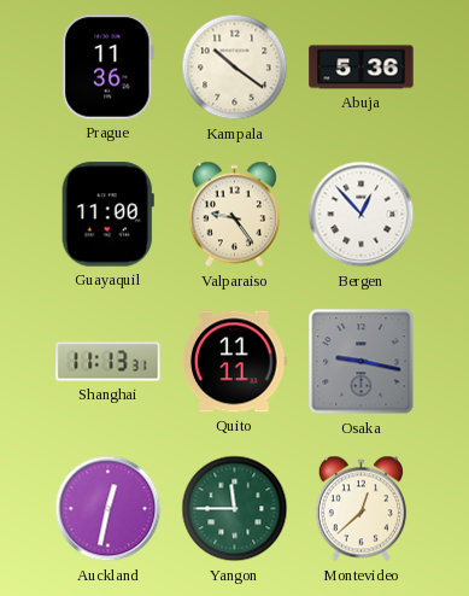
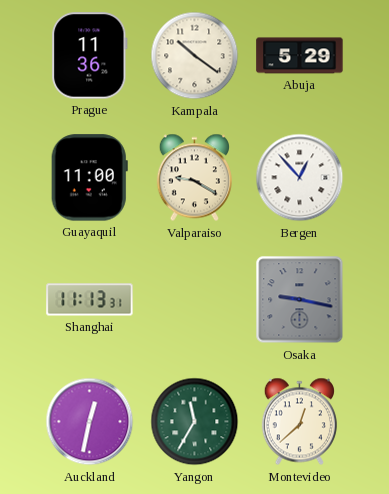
Abuja: 5:36 -> 5:29 (300, 56)
Valparaiso: 9:24 -> 9:20 (194, 178)
Quito: 11:11 -> none (234, 362)
Yangon: 11:45 -> 11:35 (195, 422)
